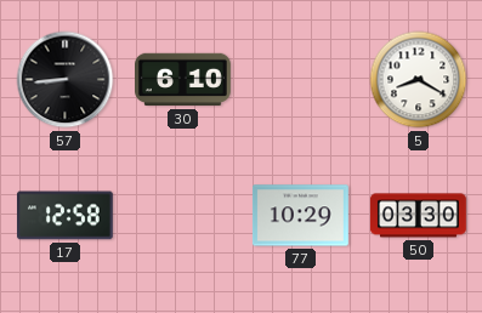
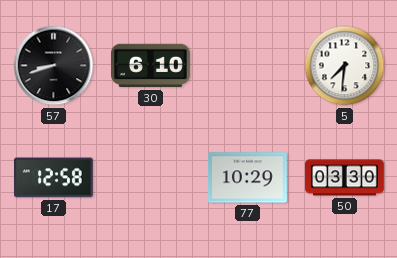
57: 8:44 -> 8:42 (54, 66)
5: 8:20 -> 7:31 (345, 66)
